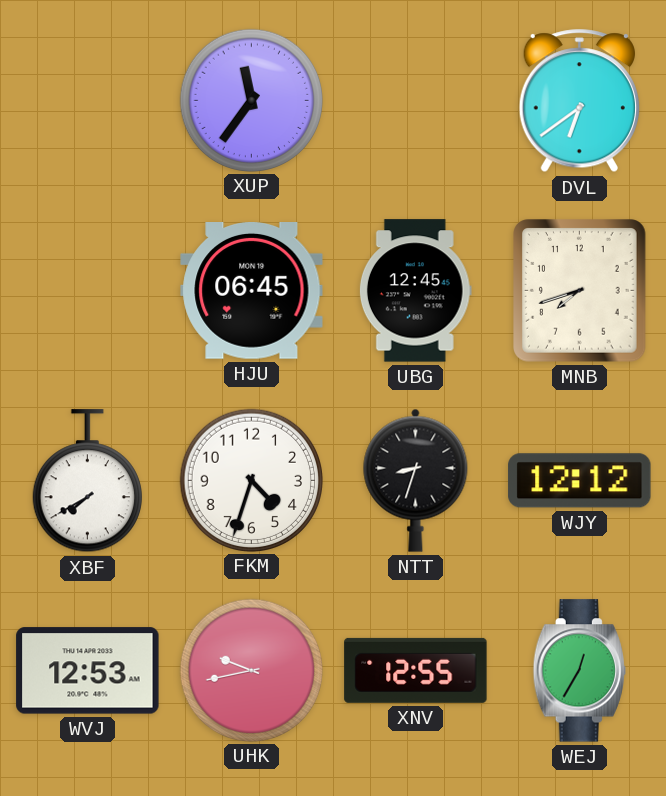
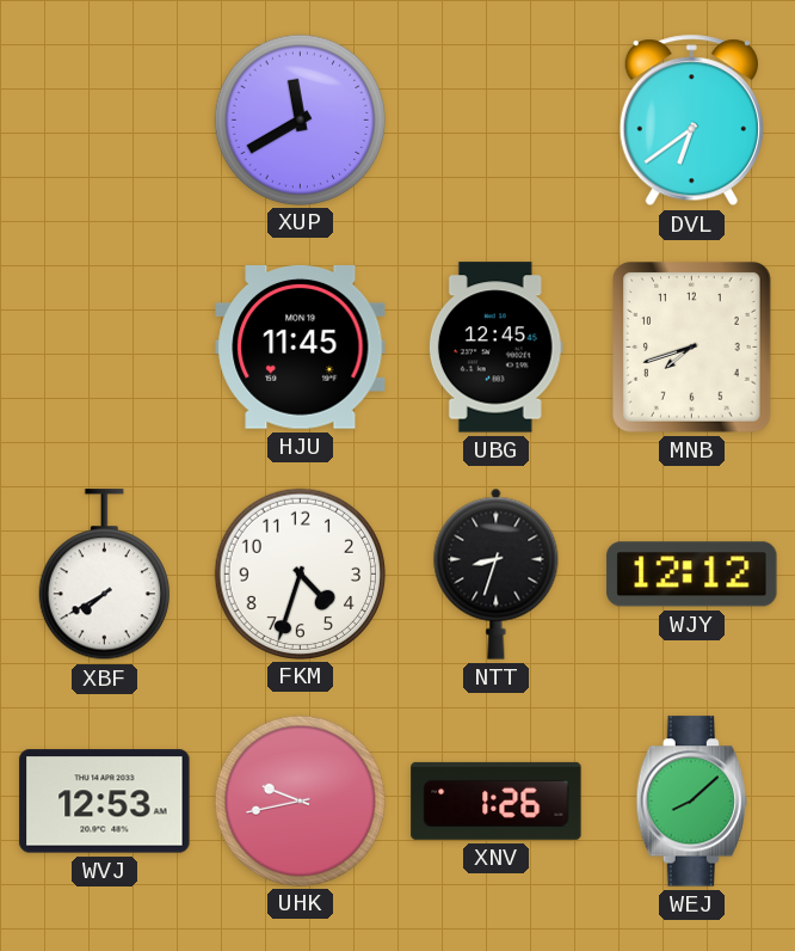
XUP: 11:36 -> 11:40 (300, 119)
HJU: 06:45 -> 11:45 (301, 348)
XNV: 12:55 -> 1:26 (497, 800)
WEJ: 12:35 -> 8:08 (691, 802)
